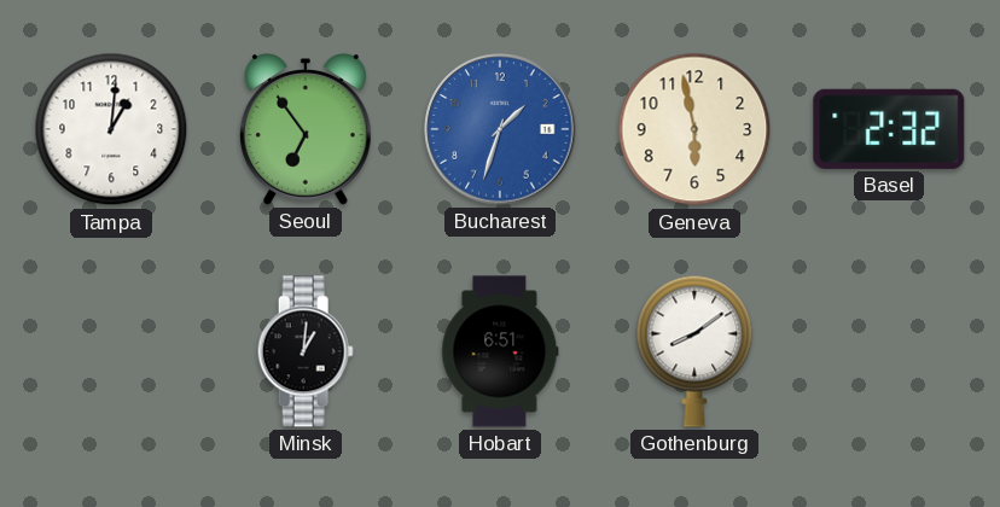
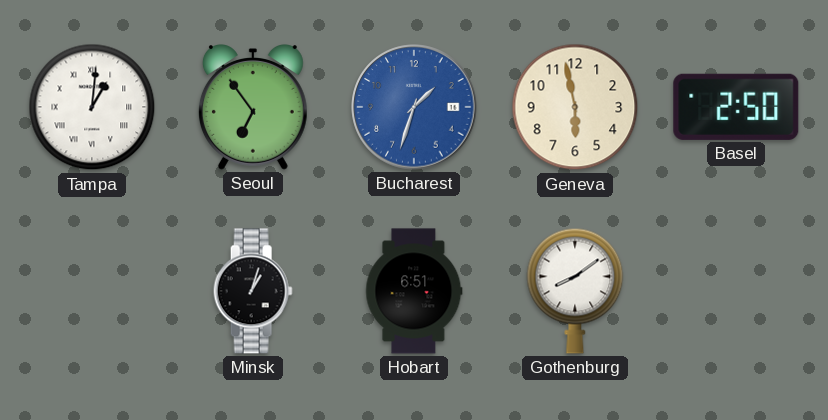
Tampa numerals: Arabic -> Roman (92, 107)
Basel: 2:32 -> 2:50 (736, 107)
Minsk: 1:01 -> 1:03 (253, 291)
